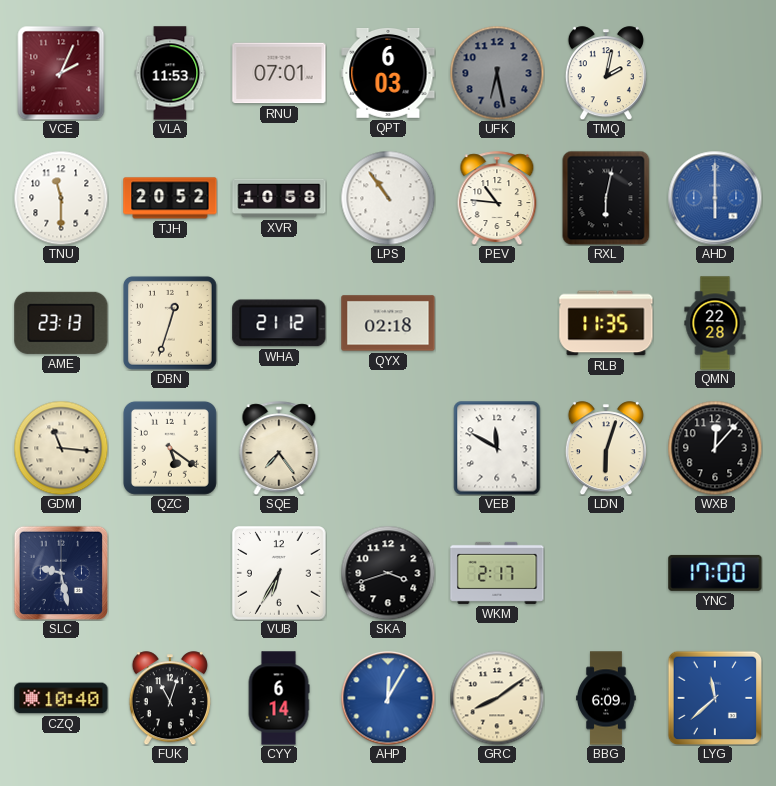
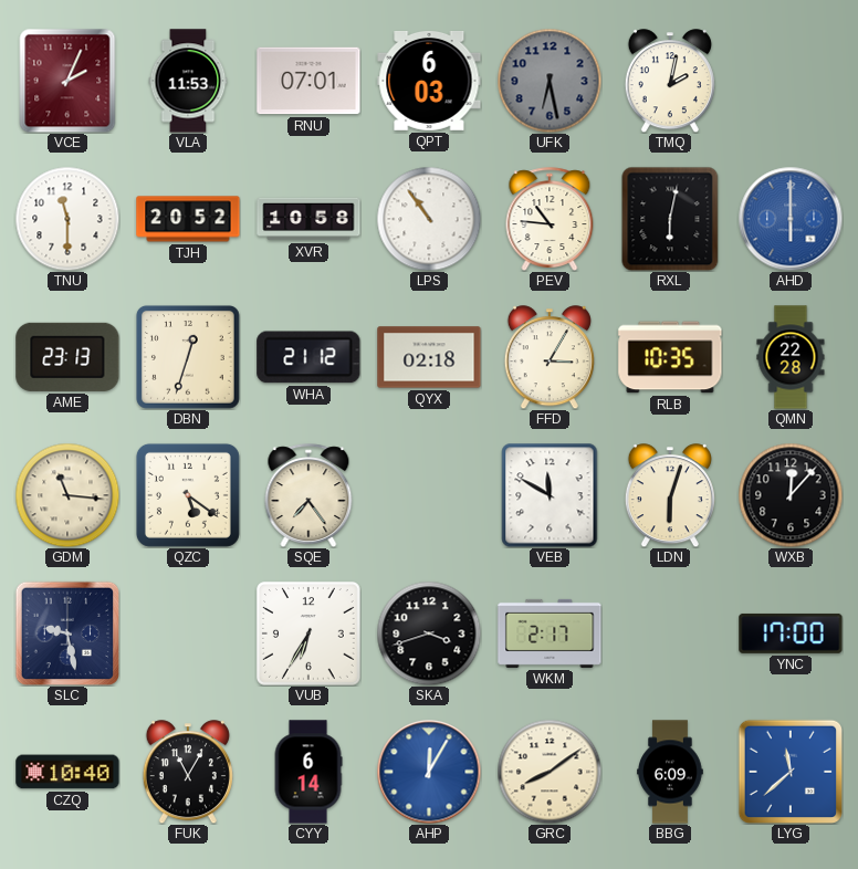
FFD: none -> 3:05 (550, 357)
RLB: 11:35 -> 10:35 (670, 357)
FUK: 11:03 -> 11:05 (188, 772)
